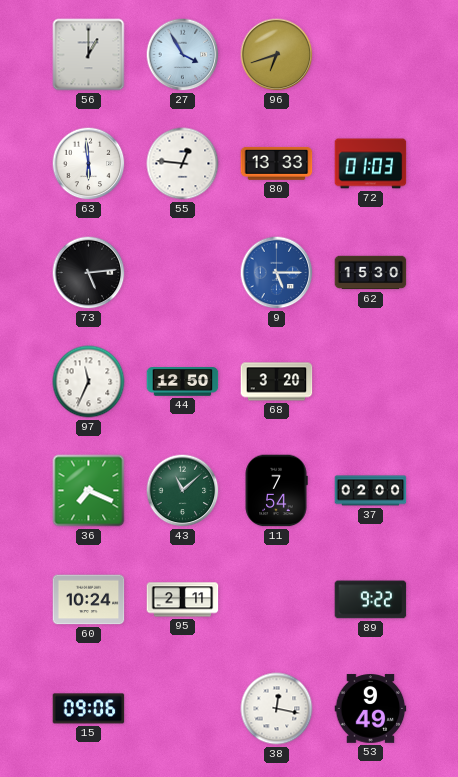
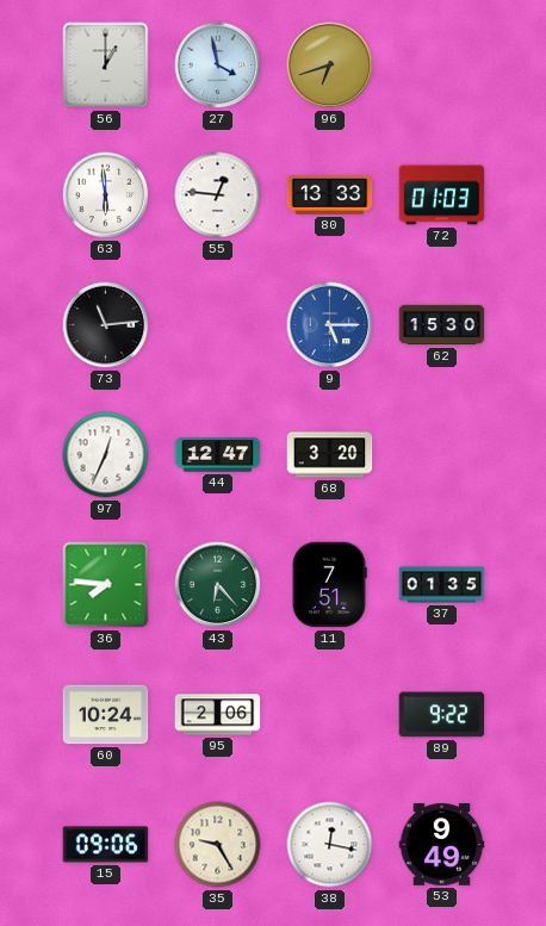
27: 3:55 -> 3:58 (218, 66)
73: 5:14 -> 11:14 (106, 325)
97: 11:34 -> 12:34 (106, 455)
44: 12:50 -> 12:47 (218, 455)
36: 7:19 -> 7:46 (106, 585)
43: 11:08 -> 6:23 (218, 585)
11: 7:54 -> 7:51 (329, 585)
37: 02:00 -> 01:35 (442, 585)
95: 2:11 -> 2:06 (218, 715)
35: none -> 9:25 (218, 845)
